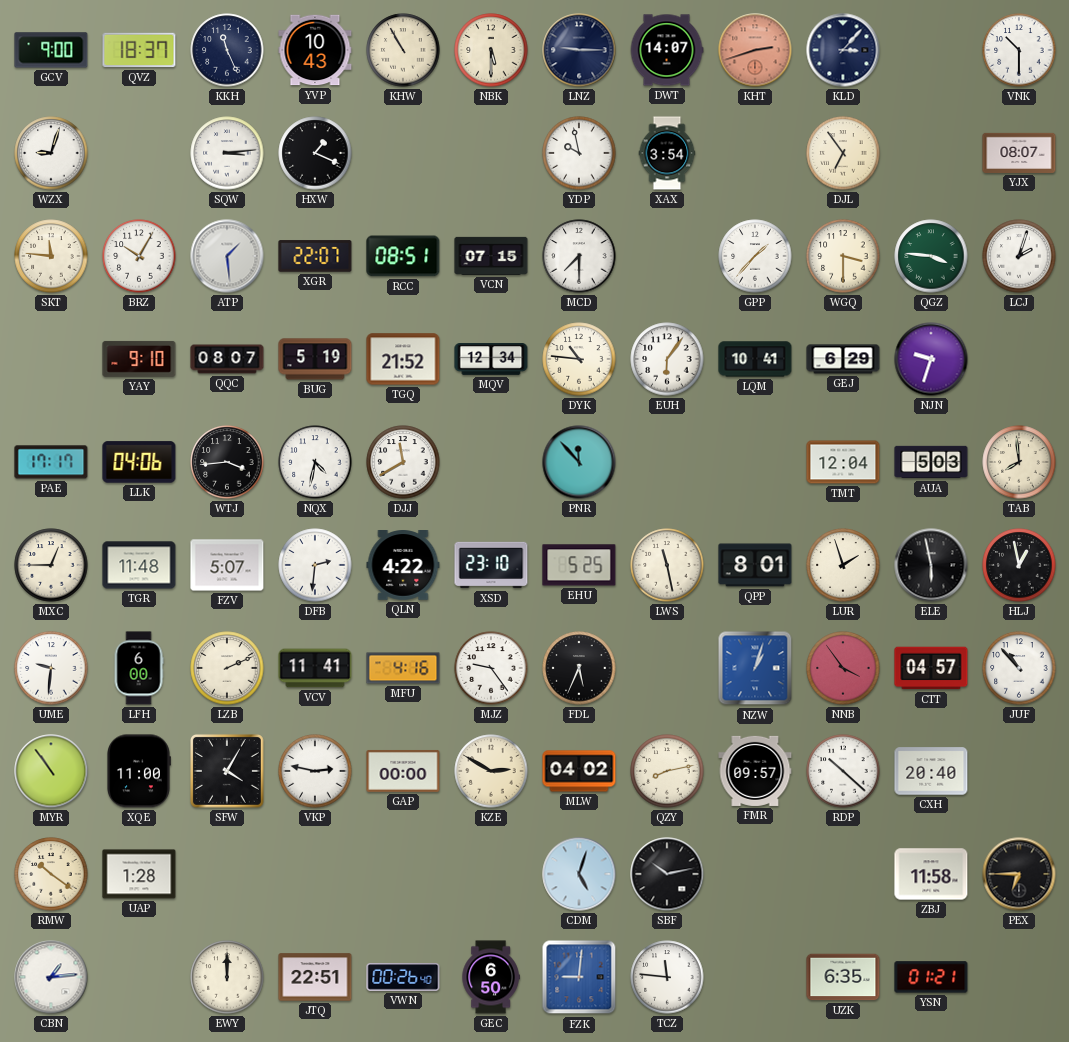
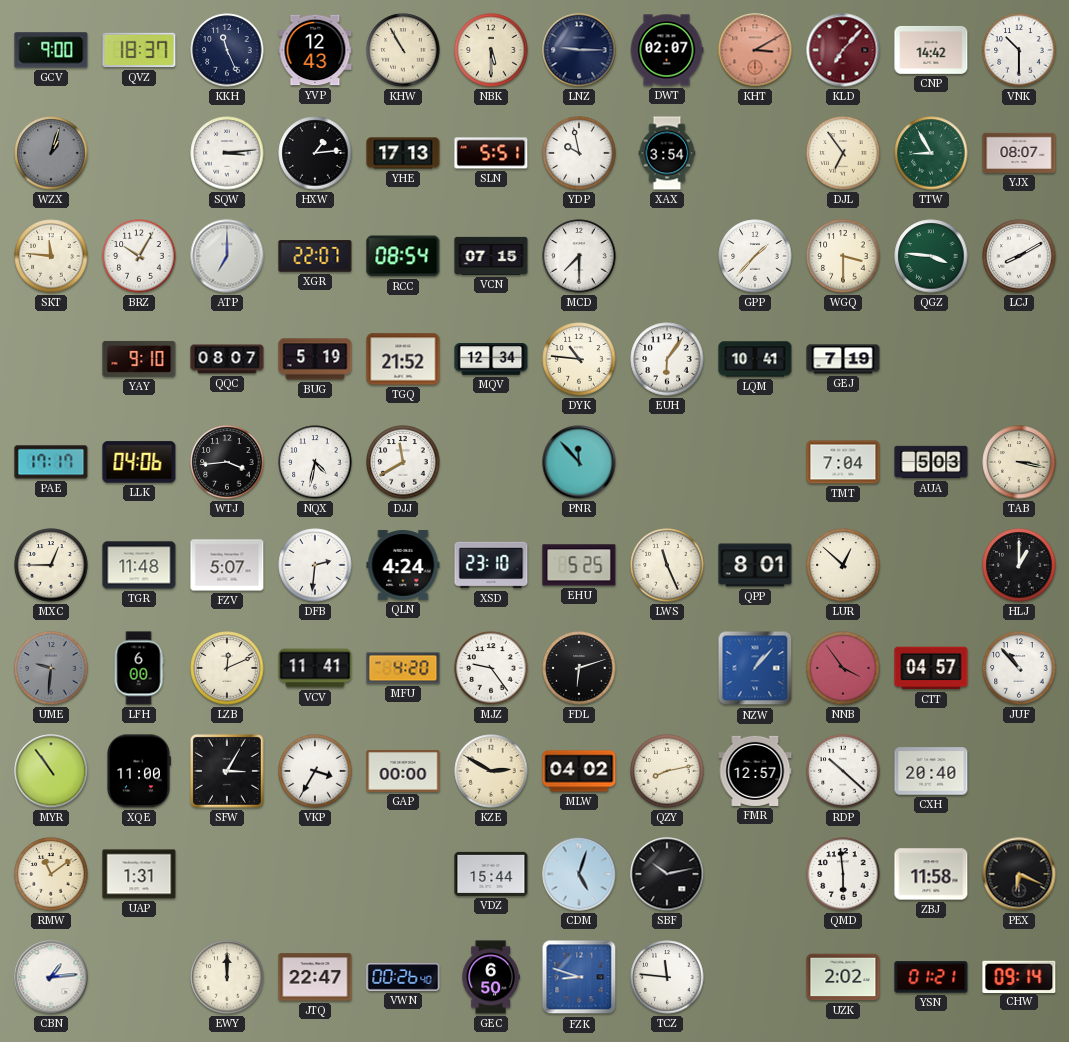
YVP: 10:43 -> 12:43 (315, 50)
DWT: 14:07 -> 02:07 (667, 50)
KHT: 2:42 -> 3:10 (755, 50)
KLD: 3:07 -> 7:07 (843, 50)
KLD dial: navy -> burgundy (843, 50)
CNP: none -> 14:42 (931, 50)
WZX: 9:03 -> 1:03 (51, 153)
WZX dial: white -> grey (51, 153)
HXW: 1:19 -> 1:14 (315, 153)
YHE: none -> 17:13 (403, 153)
SLN: none -> 5:51 (491, 153)
TTW: none -> 8:55 (931, 153)
ATP: 1:29 -> 7:00 (227, 256)
RCC: 08:51 -> 08:54 (403, 256)
LCJ: 2:03 -> 8:10 (1019, 256)
GEJ: 6:29 -> 7:19 (843, 359)
NJN: 9:33 -> none (931, 359)
TMT: 12:04 -> 7:04 (843, 462)
TAB: 7:59 -> 3:17 (1019, 462)
QLN: 4:22 -> 4:24 (403, 566)
LWS: 11:28 -> 11:26 (667, 565)
LUR: 1:57 -> 12:52 (843, 565)
ELE: 5:58 -> none (931, 565)
HLJ: 12:58 -> 1:00 (1019, 565)
UME dial: white -> grey (51, 668)
LZB: 2:11 -> 12:11 (227, 668)
MFU: 4:16 -> 4:20 (403, 668)
FDL: 5:34 -> 6:12 (579, 668)
NZW: 1:03 -> 1:07 (755, 668)
SFW: 4:05 -> 3:05 (227, 771)
VKP: 2:47 -> 3:35 (315, 771)
FMR: 09:57 -> 12:57 (755, 771)
RMW: 10:21 -> 11:09 (51, 874)
UAP: 1:28 -> 1:31 (139, 874)
VDZ: none -> 15:44 (491, 874)
QMD: none -> 5:59 (843, 874)
PEX: 6:45 -> 6:19 (1019, 874)
JTQ: 22:51 -> 22:47 (315, 977)
FZK: 9:01 -> 8:48 (579, 977)
UZK: 6:35 -> 2:02 (843, 977)
CHW: none -> 09:14 (1019, 976)
